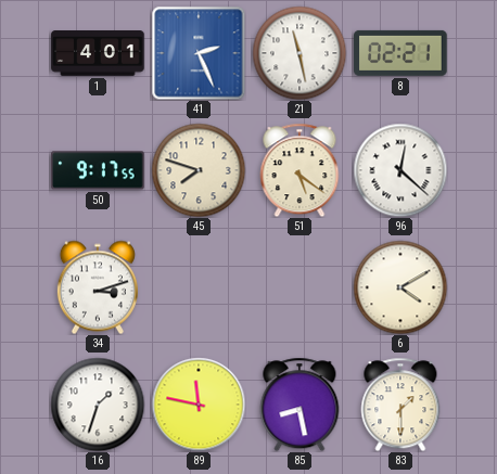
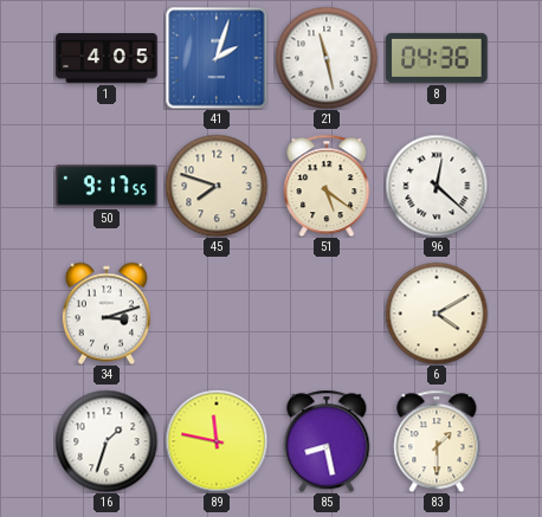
1: 4:01 -> 4:05 (107, 59)
41: 2:26 -> 2:03 (217, 58)
8: 02:21 -> 04:36 (437, 58)
